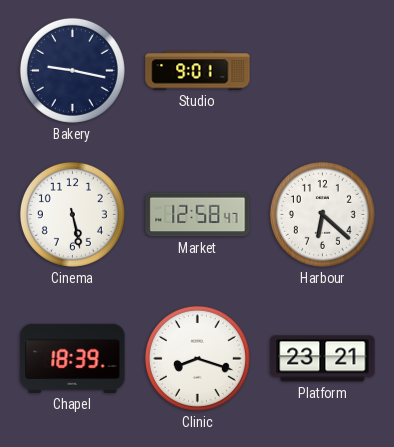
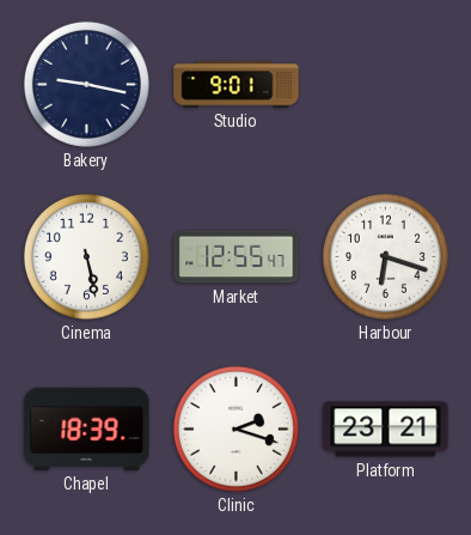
Market: 12:58 -> 12:55 (237, 257)
Harbour: 6:22 -> 6:18 (385, 256)
Clinic: 8:18 -> 2:18 (235, 428)
